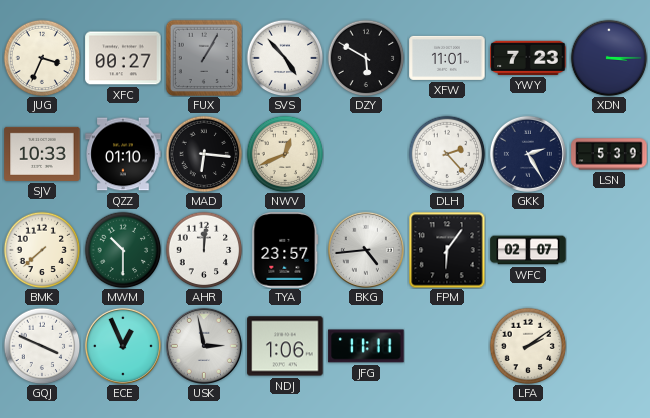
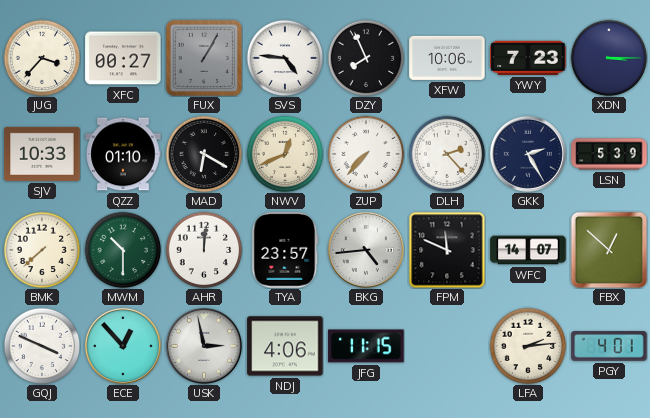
JUG: 3:34 -> 3:37 (42, 58)
SVS: 4:53 -> 4:46 (285, 58)
DZY: 5:50 -> 7:56 (366, 58)
XFW: 11:01 -> 10:06 (447, 58)
MAD: 6:16 -> 6:20 (204, 154)
ZUP: none -> 7:37 (366, 154)
FPM: 6:06 -> 11:49 (447, 250)
WFC: 02:07 -> 14:07 (528, 250)
FBX: none -> 12:52 (609, 250)
ECE: 12:56 -> 12:53 (123, 346)
NDJ: 1:06 -> 4:06 (285, 346)
JFG: 11:11 -> 11:15 (366, 346)
LFA: 2:09 -> 2:14 (528, 346)
PGY: none -> 4:01 (609, 346)
